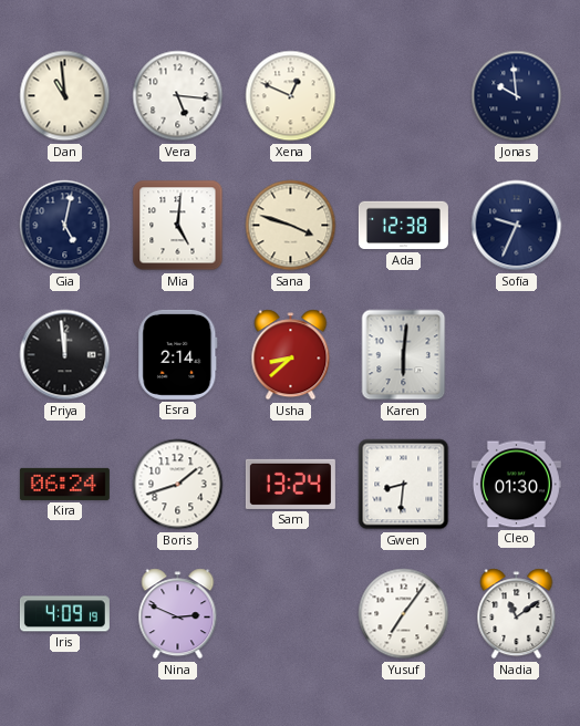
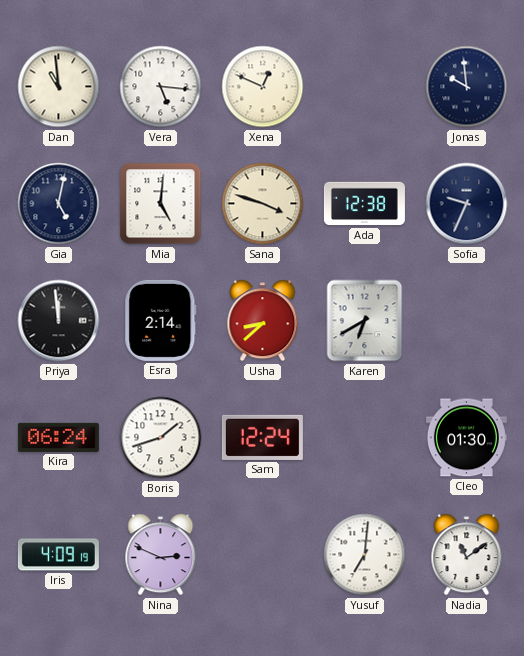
Karen: 6:01 -> 6:40 (365, 321)
Sam: 13:24 -> 12:24 (262, 437)
Gwen: 8:31 -> none (404, 485)
Yusuf: 7:06 -> 7:01 (365, 555)
